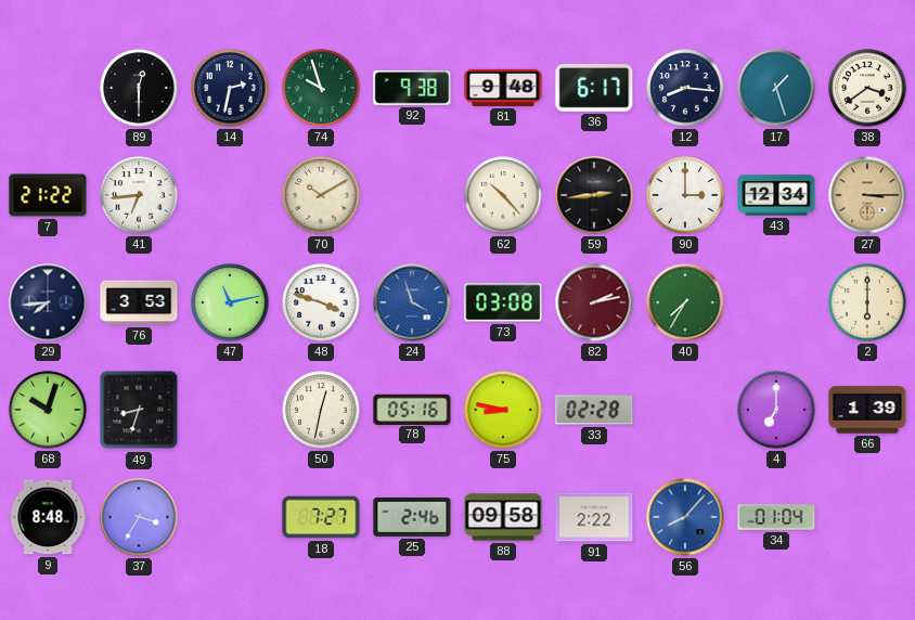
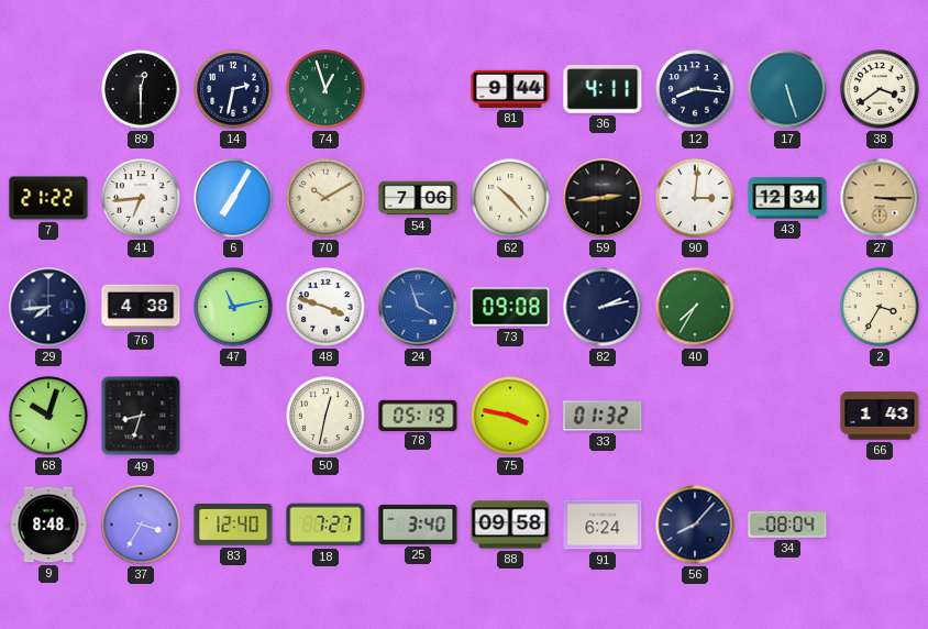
74: 9:57 -> 12:57 (325, 89)
92: 9:38 -> none (412, 89)
81: 9:48 -> 9:44 (510, 89)
36: 6:17 -> 4:11 (603, 89)
17: 1:27 -> 5:27 (787, 89)
6: none -> 7:05 (233, 198)
54: none -> 7:06 (418, 198)
90: 3:00 -> 3:01 (695, 198)
76: 3:53 -> 4:38 (141, 307)
73: 03:08 -> 09:08 (510, 307)
82 dial: burgundy -> navy (603, 307)
2: 6:00 -> 3:35 (880, 307)
78: 05:16 -> 05:19 (418, 415)
75: 8:47 -> 3:47 (510, 416)
33: 02:28 -> 01:32 (603, 416)
4: 7:00 -> none (776, 410)
66: 1:39 -> 1:43 (880, 416)
83: none -> 12:40 (233, 526)
25: 2:46 -> 3:40 (418, 525)
91: 2:22 -> 6:24 (603, 525)
56 dial: blue -> navy (695, 525)
34: 01:04 -> 08:04 (787, 525)
